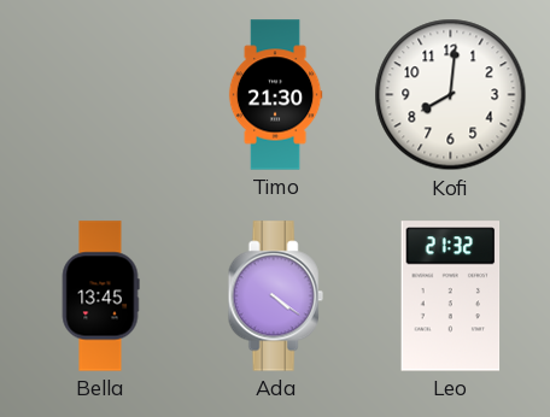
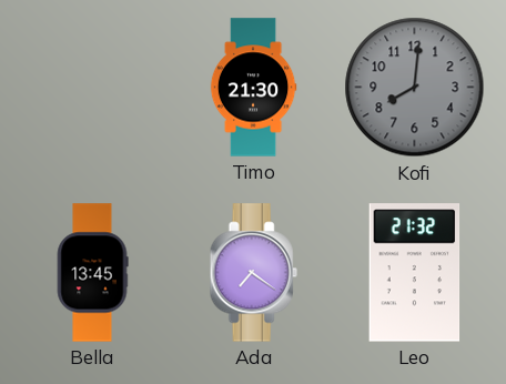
Kofi dial: white -> grey (415, 88)
Ada: 4:21 -> 7:21 (253, 273)
